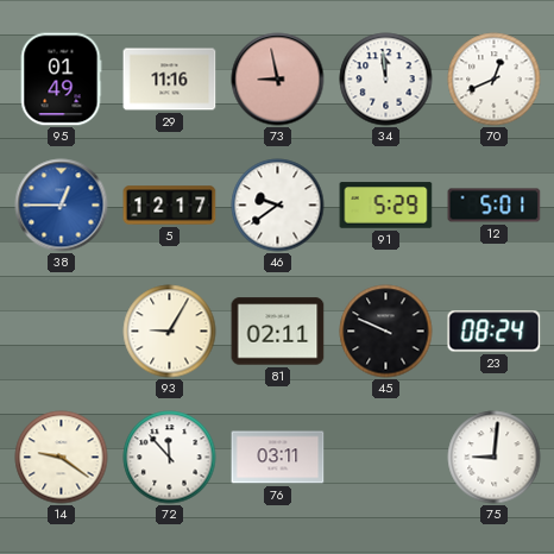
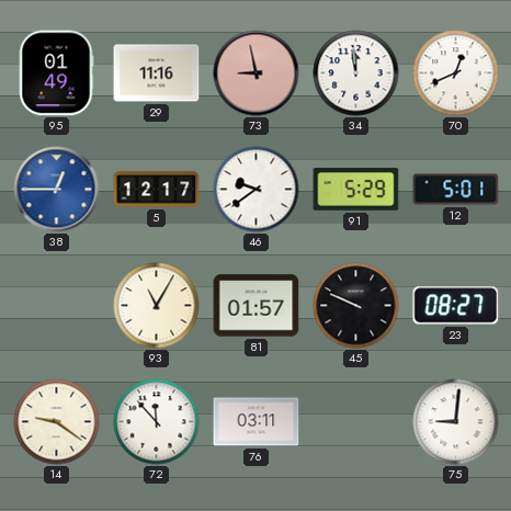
93: 9:05 -> 11:05 (157, 306)
81: 02:11 -> 01:57 (257, 306)
23: 08:24 -> 08:27 (456, 306)
